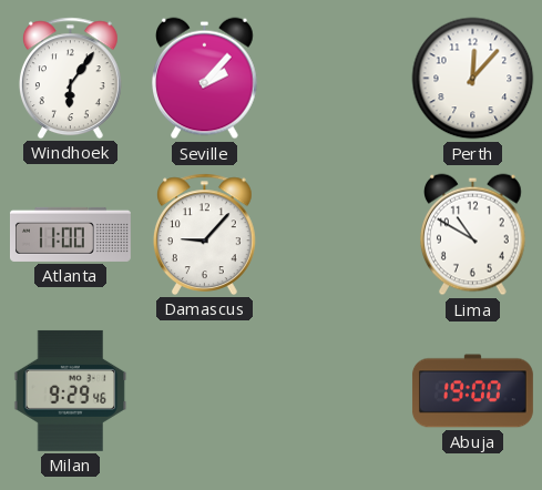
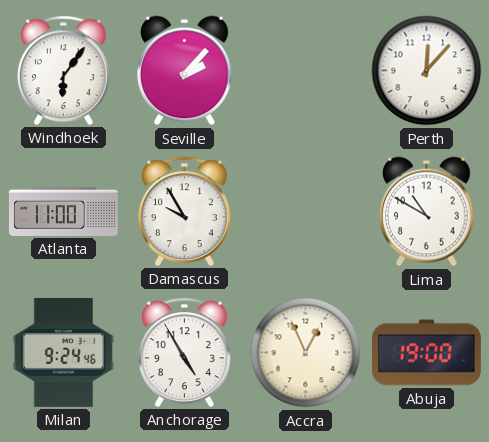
Damascus: 9:07 -> 9:55 (184, 211)
Milan: 9:29 -> 9:24 (64, 352)
Anchorage: none -> 4:55 (184, 352)
Accra: none -> 12:56 (306, 353)
